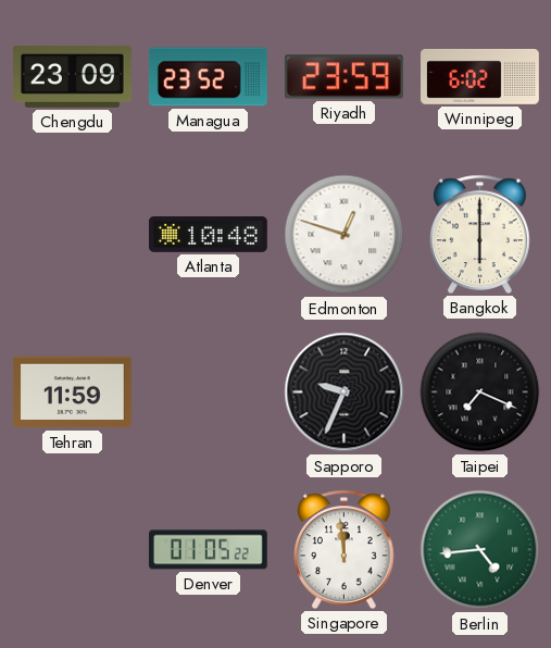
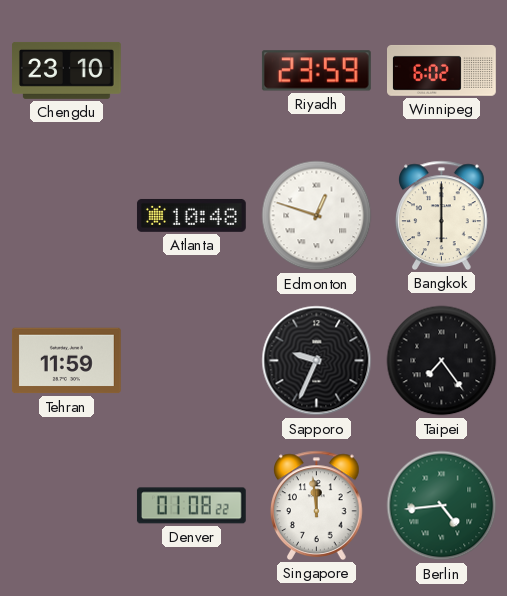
Chengdu: 23:09 -> 23:10 (67, 70)
Managua: 23:52 -> none (208, 77)
Taipei: 7:19 -> 7:24 (442, 361)
Denver: 01:05 -> 01:08 (191, 506)
